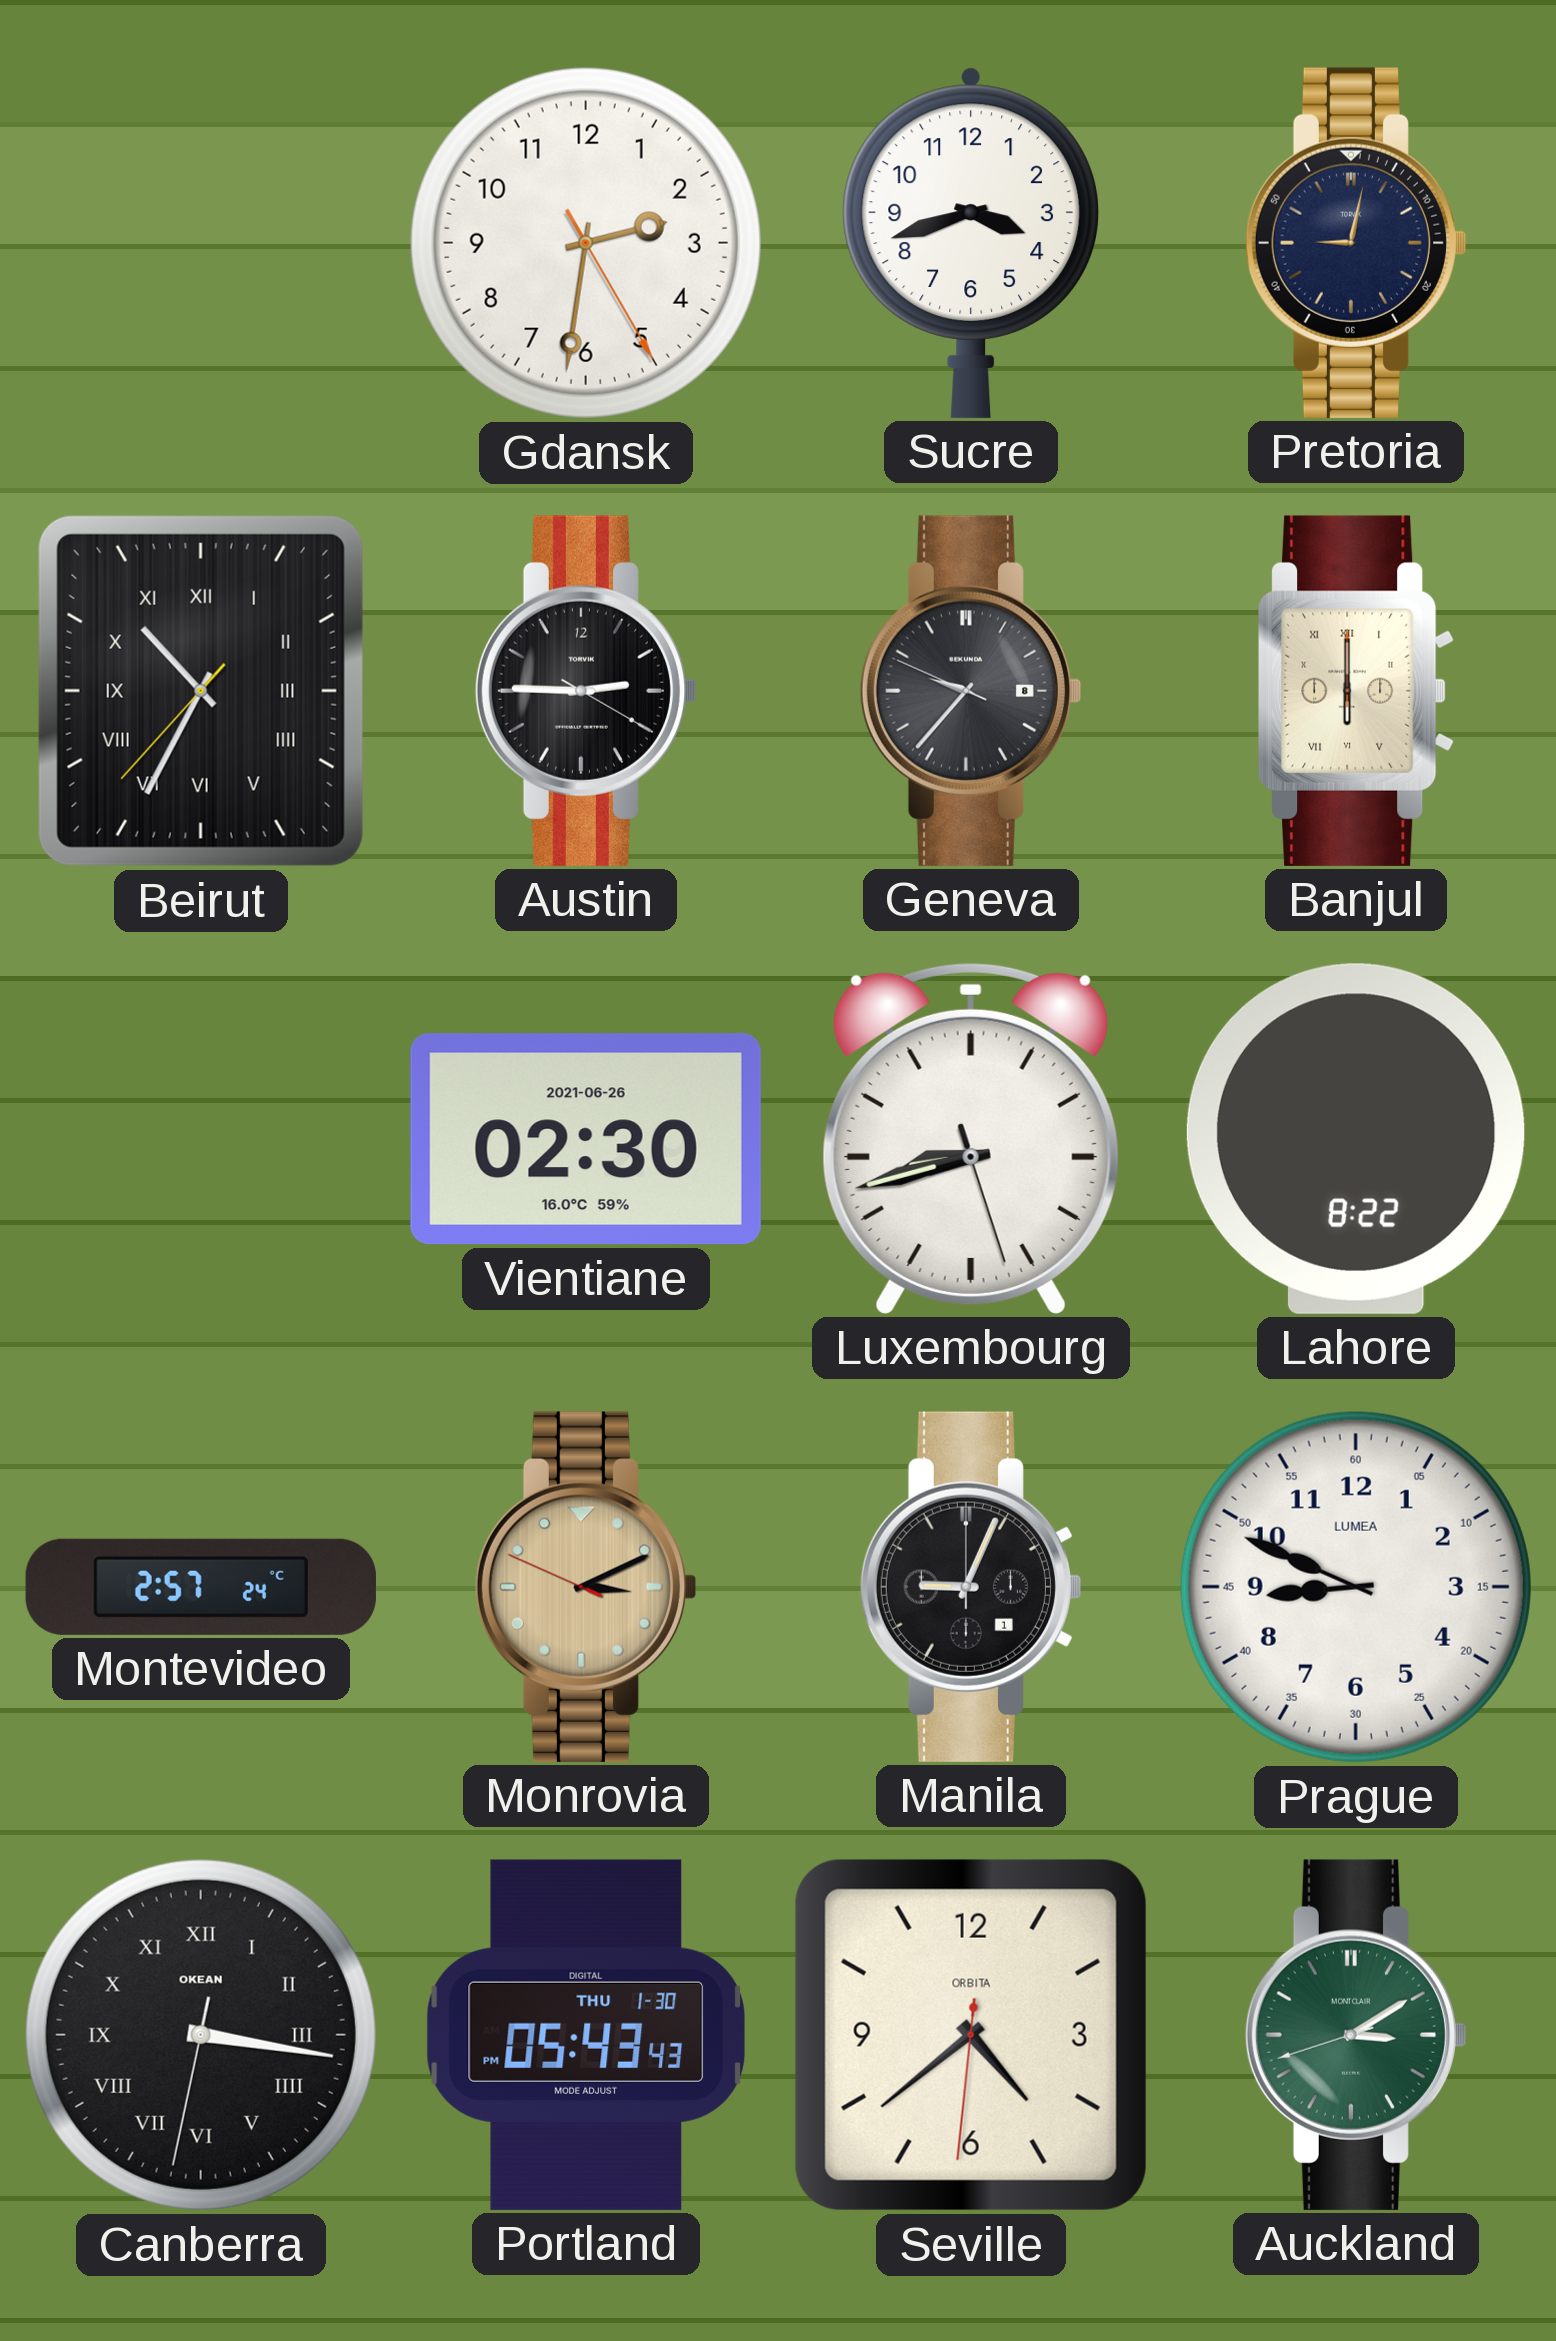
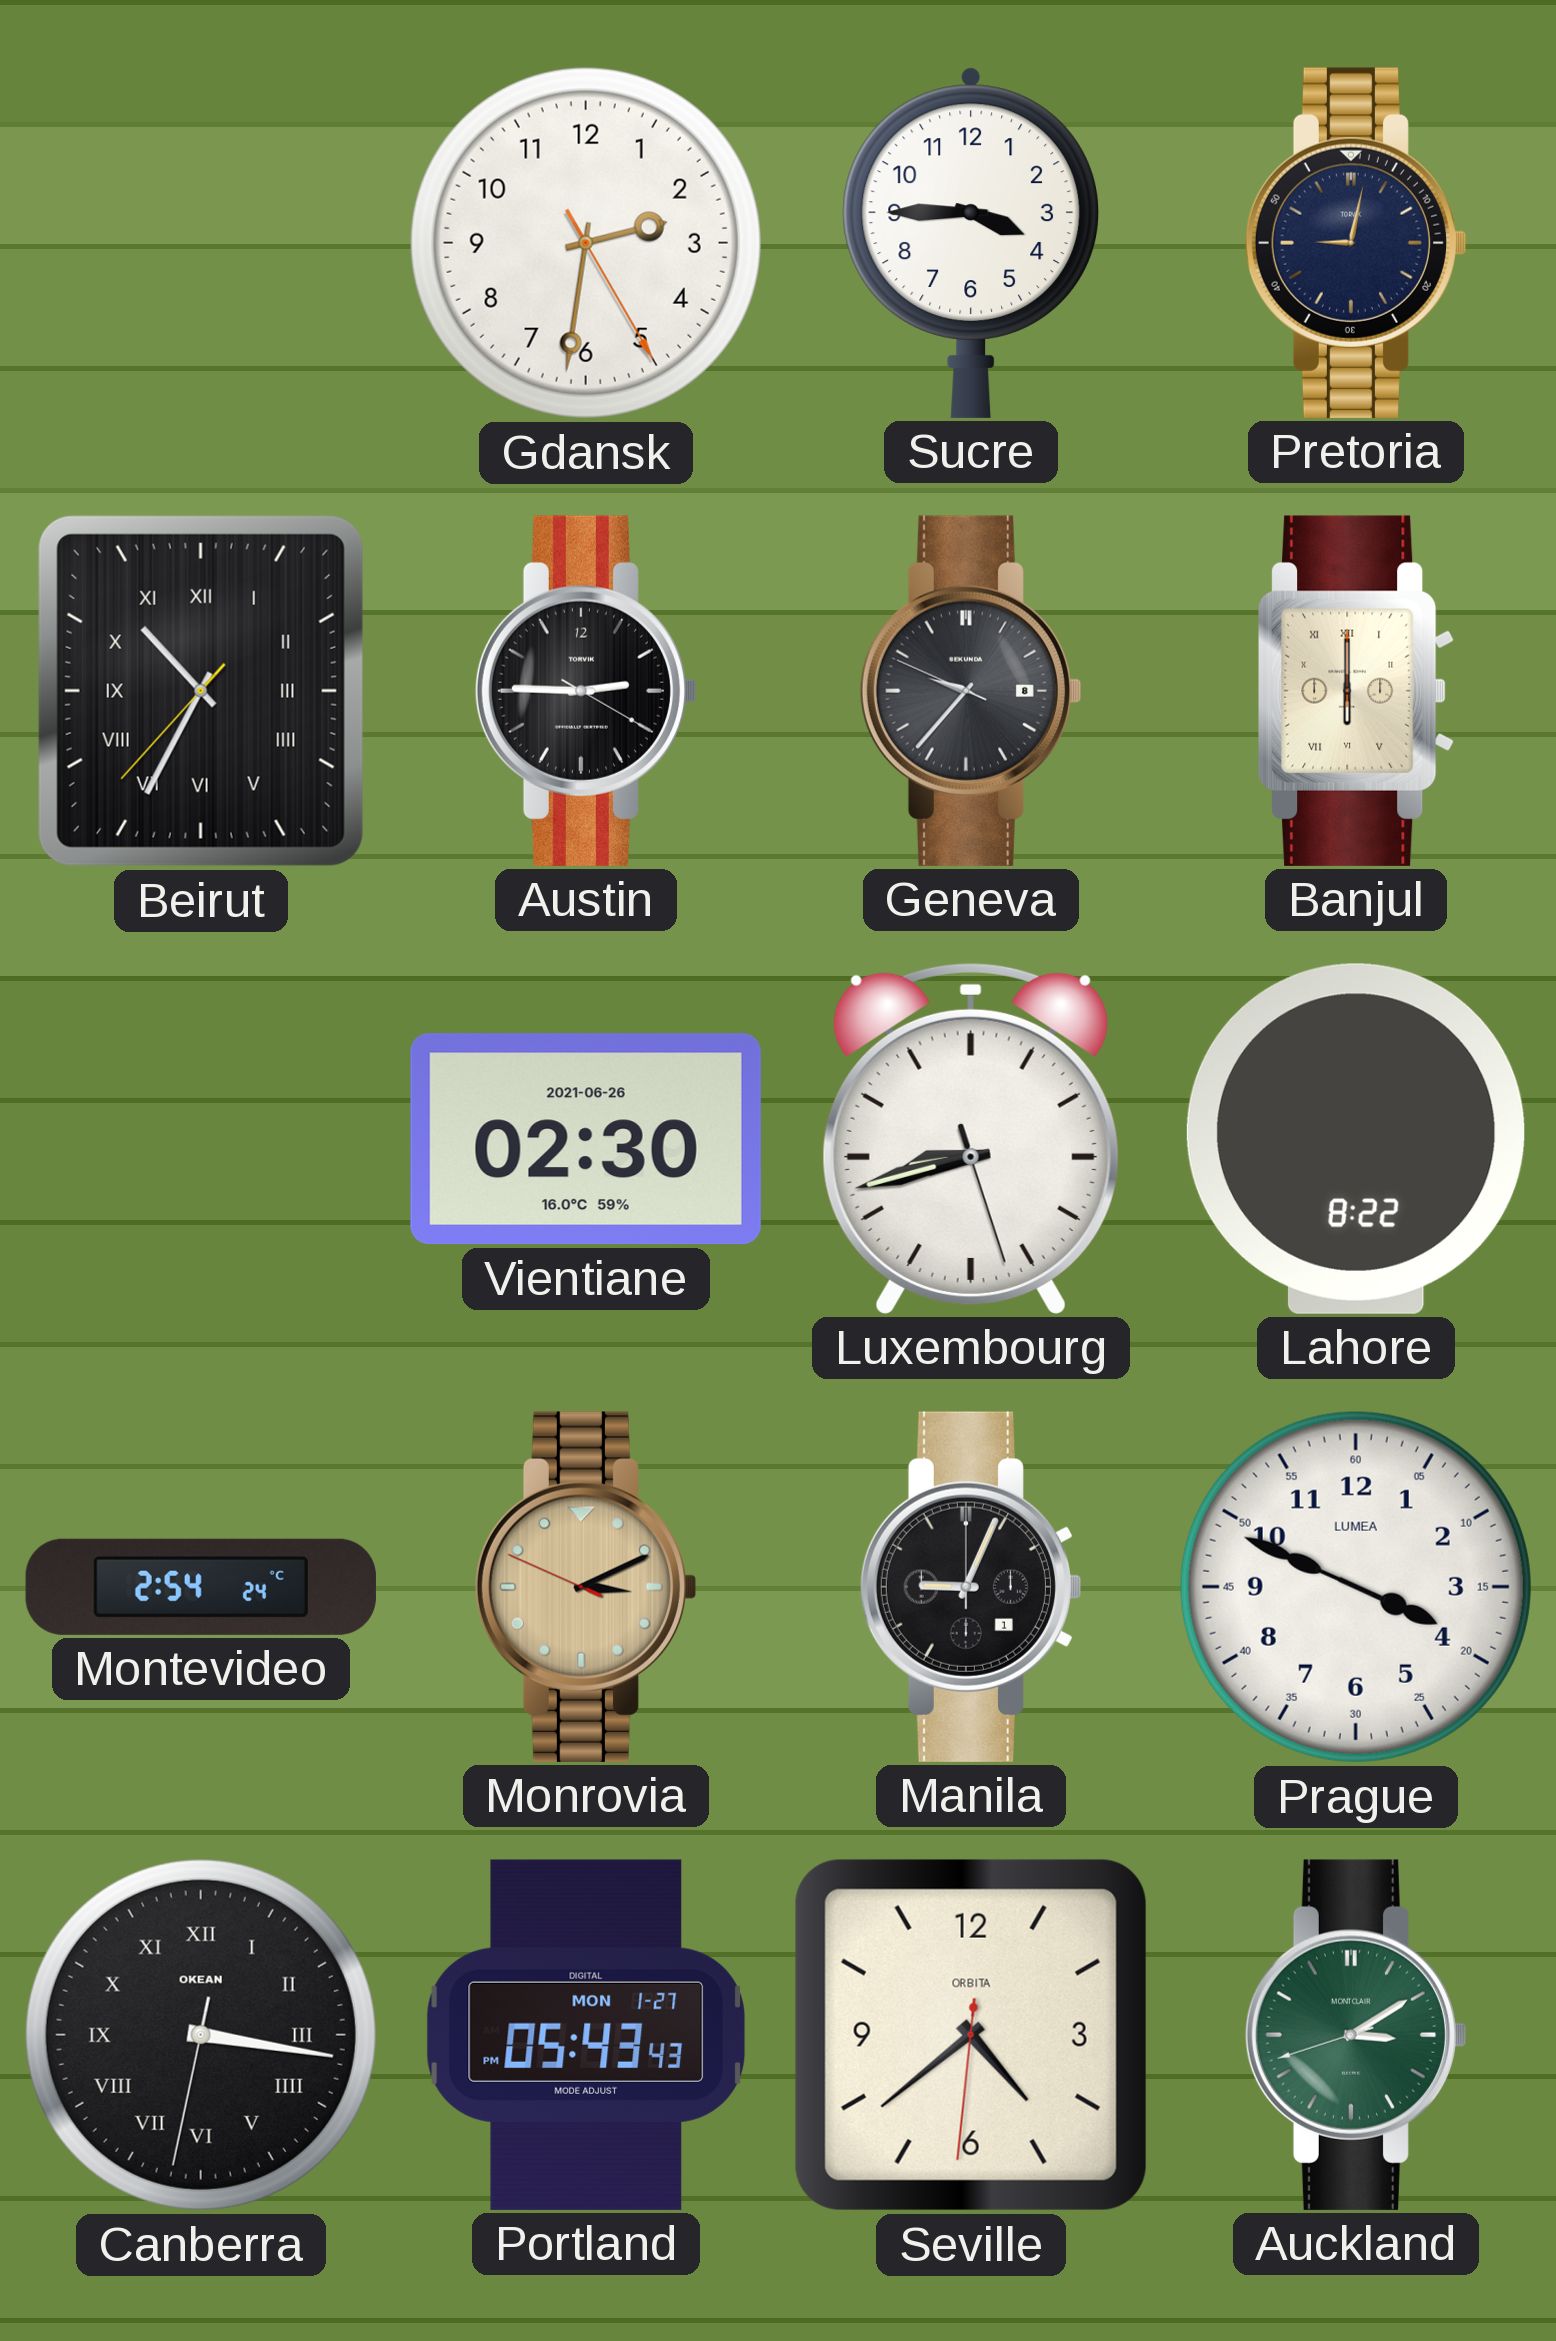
Sucre: 3:42 -> 3:45 (971, 243)
Montevideo: 2:57 -> 2:54 (201, 1587)
Prague: 8:49 -> 3:49 (1356, 1587)
Portland date: THU 1-30 -> MON 1-27 (585, 2035)
